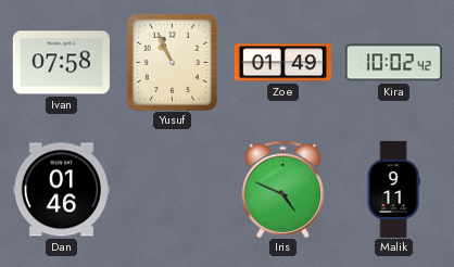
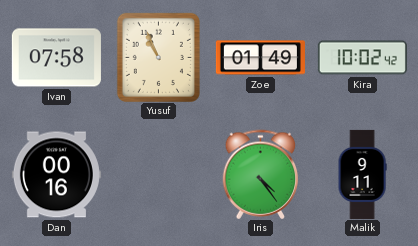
Dan: 01:46 -> 00:16 (56, 175)
Iris: 4:49 -> 4:24 (261, 174)
